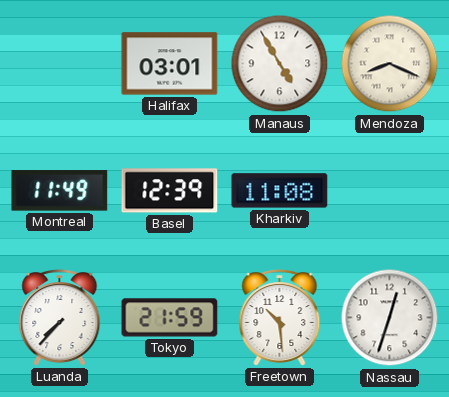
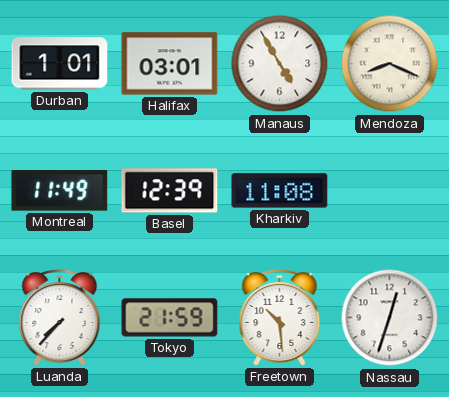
Durban: none -> 1:01 (60, 64)
